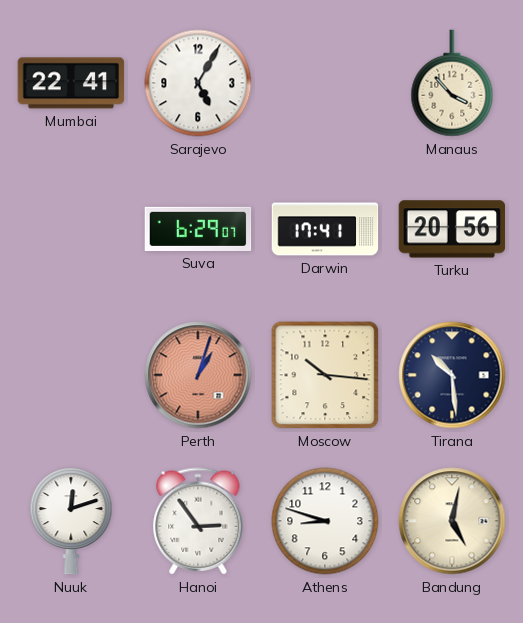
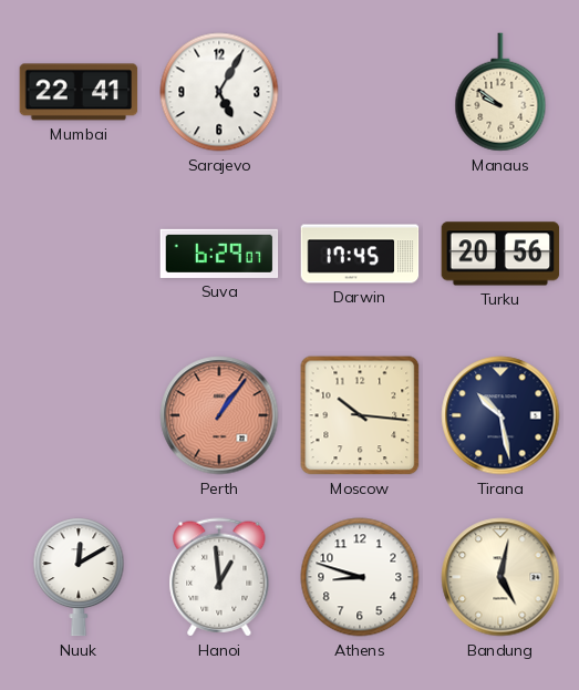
Manaus: 3:53 -> 9:51 (500, 92)
Darwin: 17:41 -> 17:45 (360, 254)
Perth: 1:03 -> 1:06 (219, 415)
Tirana: 10:29 -> 10:28 (500, 415)
Nuuk: 12:12 -> 12:10 (79, 577)
Hanoi: 2:54 -> 12:59 (219, 577)
